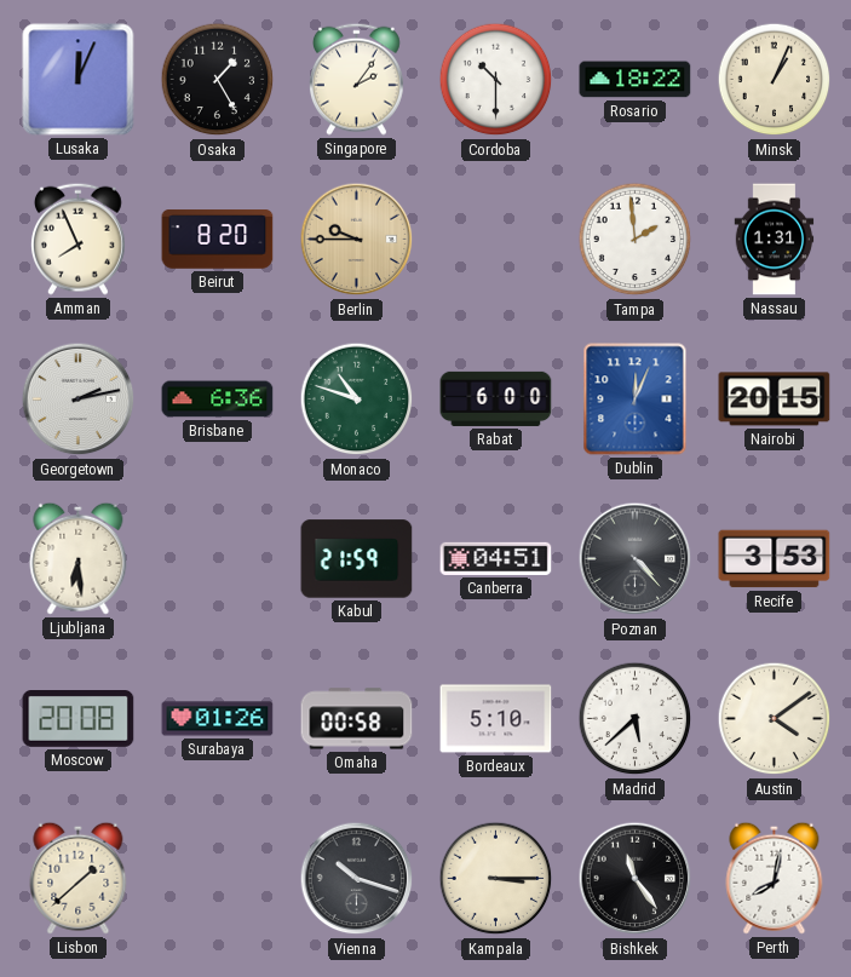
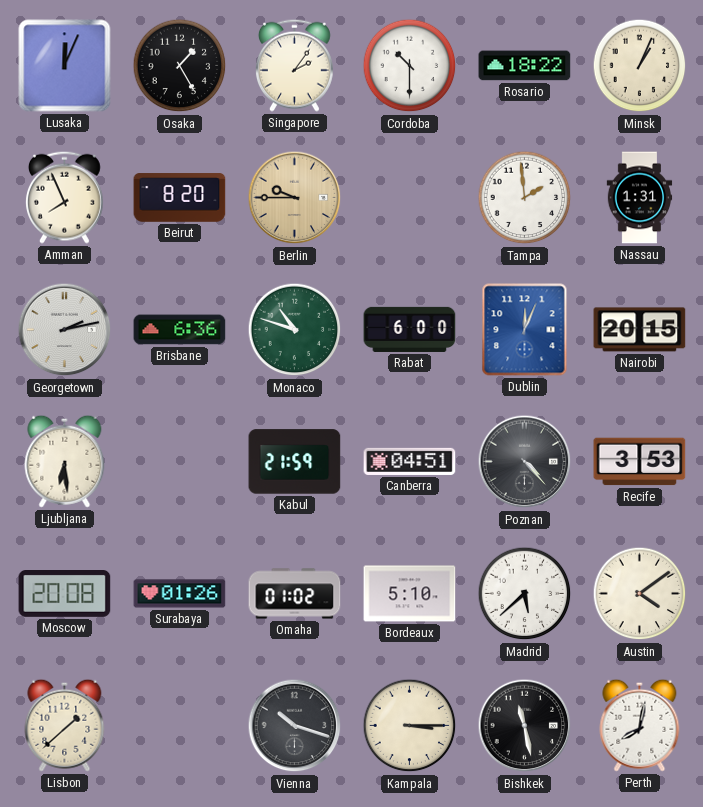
Omaha: 00:58 -> 01:02 (295, 594)
Bishkek: 11:24 -> 11:28 (525, 726)
